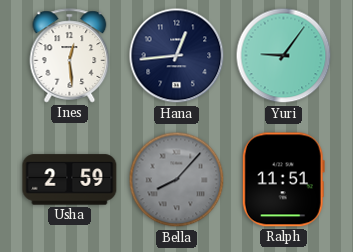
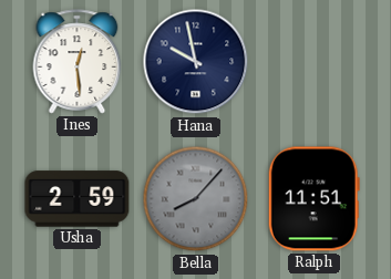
Hana: 12:44 -> 9:58 (196, 62)
Yuri: 9:06 -> none (284, 56)
